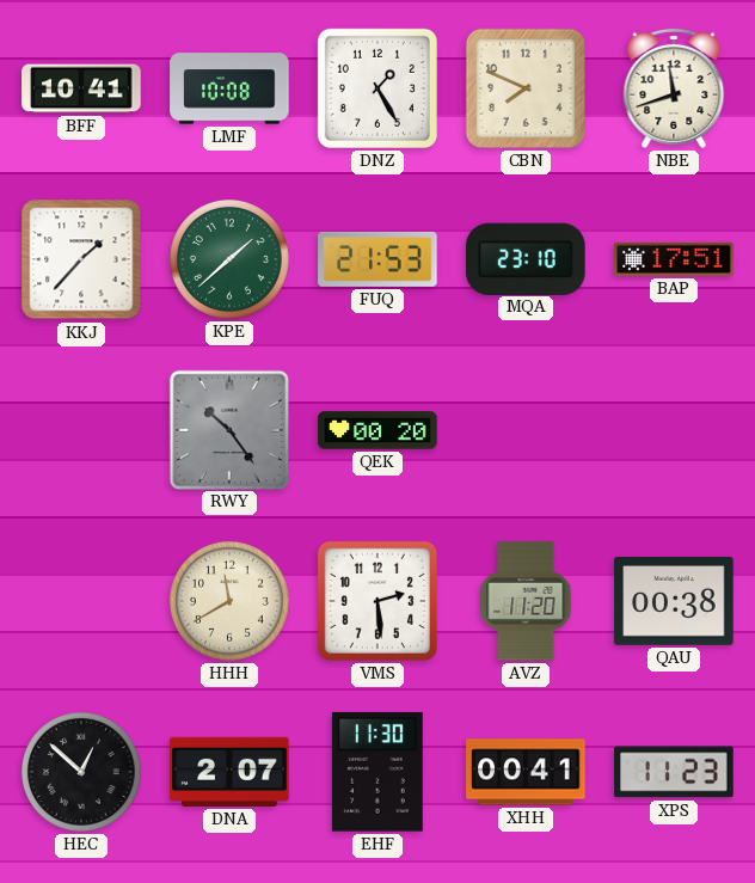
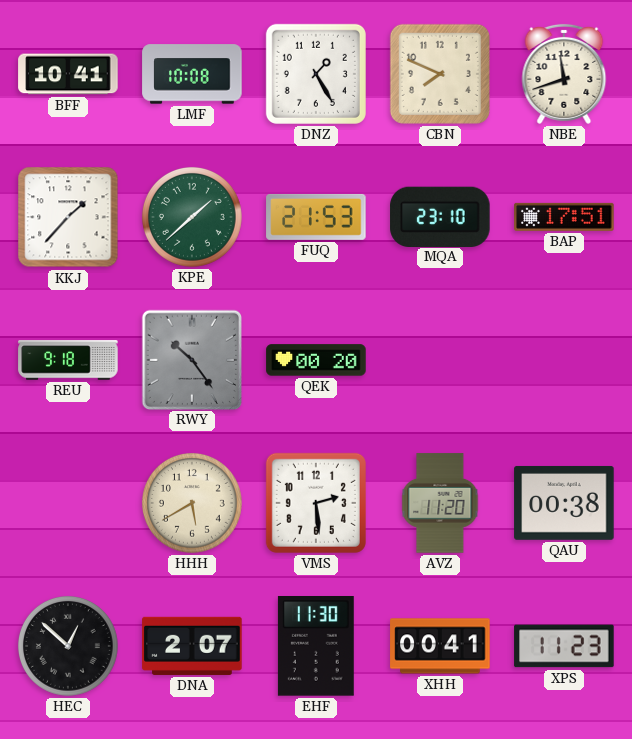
REU: none -> 9:18 (68, 360)
HHH: 11:40 -> 5:40 (192, 503)
